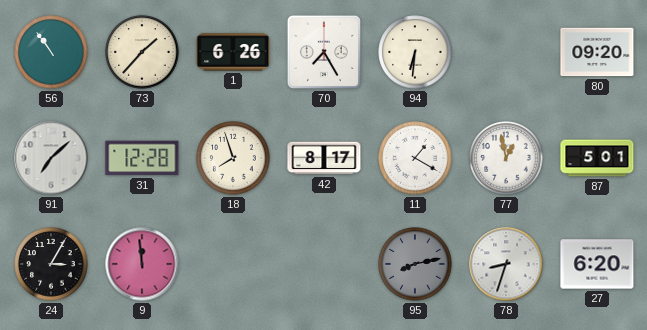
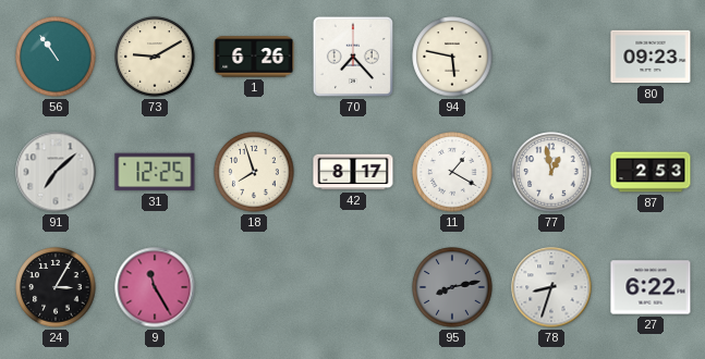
73: 1:37 -> 9:10 (155, 57)
70: 7:25 -> 7:23 (353, 57)
94: 6:31 -> 5:47 (452, 57)
80: 09:20 -> 09:23 (651, 57)
31: 12:28 -> 12:25 (155, 172)
87: 5:01 -> 2:53 (651, 172)
9: 11:59 -> 11:25 (155, 287)
27: 6:20 -> 6:22 (651, 287)
